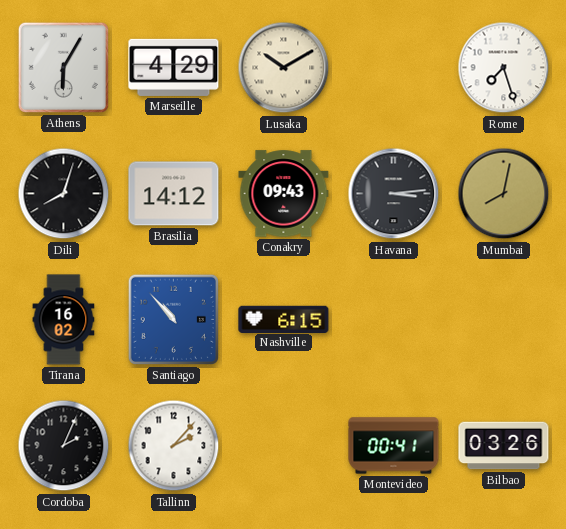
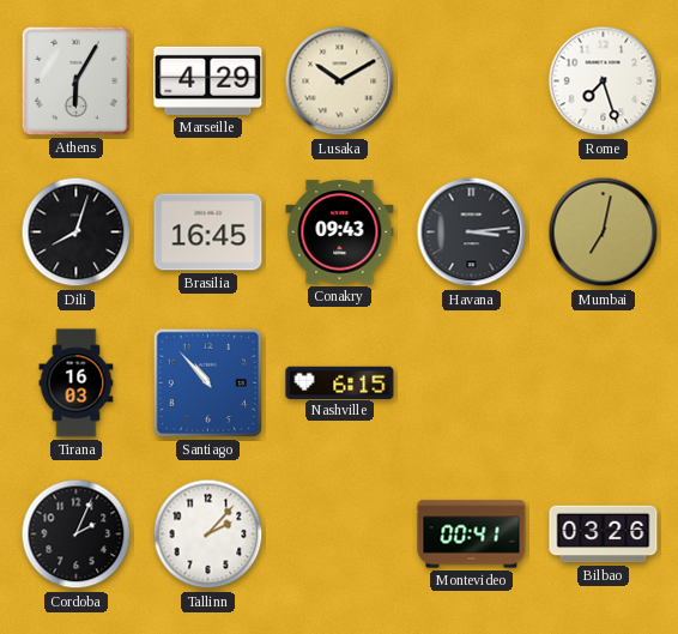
Brasilia: 14:12 -> 16:45 (208, 233)
Mumbai: 8:02 -> 7:02 (604, 233)
Tirana: 16:02 -> 16:03 (77, 384)
